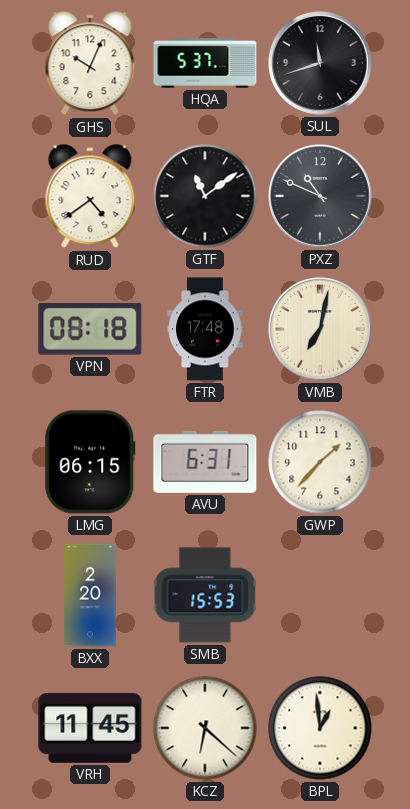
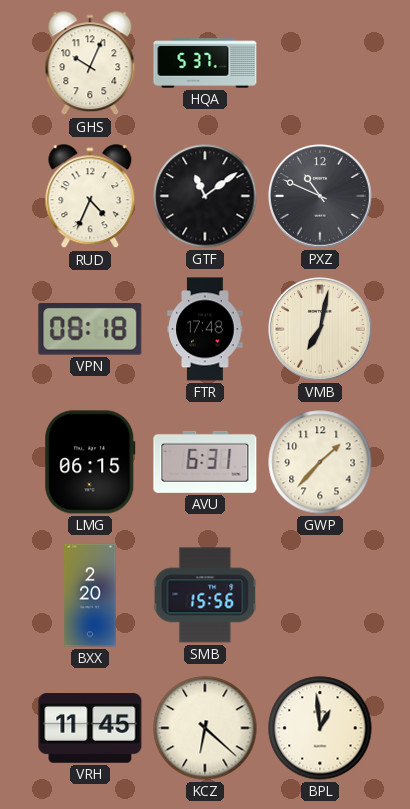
SUL: 11:42 -> none (321, 64)
RUD: 4:39 -> 4:34 (90, 197)
SMB: 15:53 -> 15:56 (205, 595)
